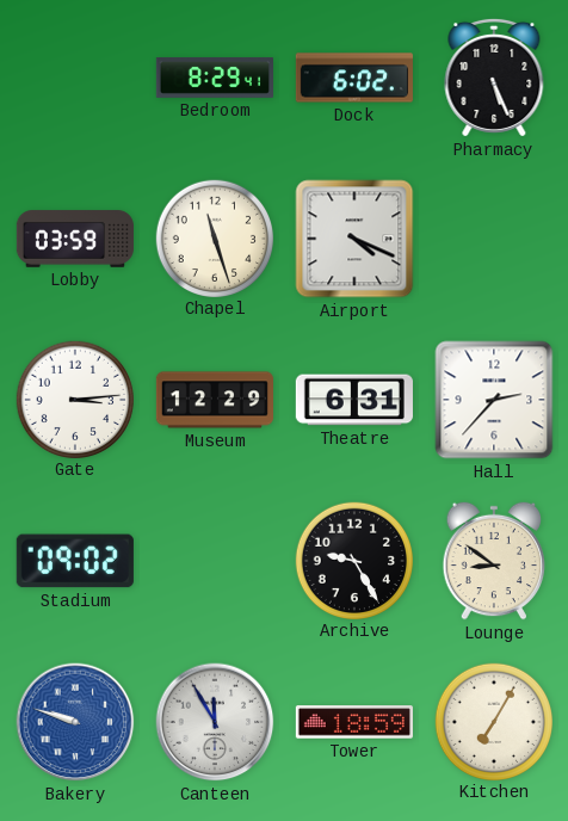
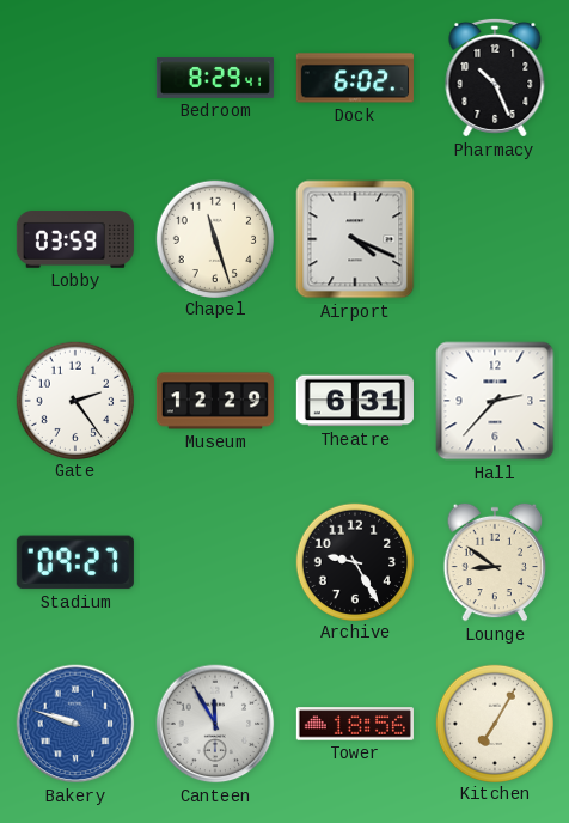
Pharmacy: 5:26 -> 10:26 (495, 78)
Gate: 3:14 -> 2:24 (74, 400)
Stadium: 09:02 -> 09:27 (75, 562)
Tower: 18:59 -> 18:56 (355, 724)
